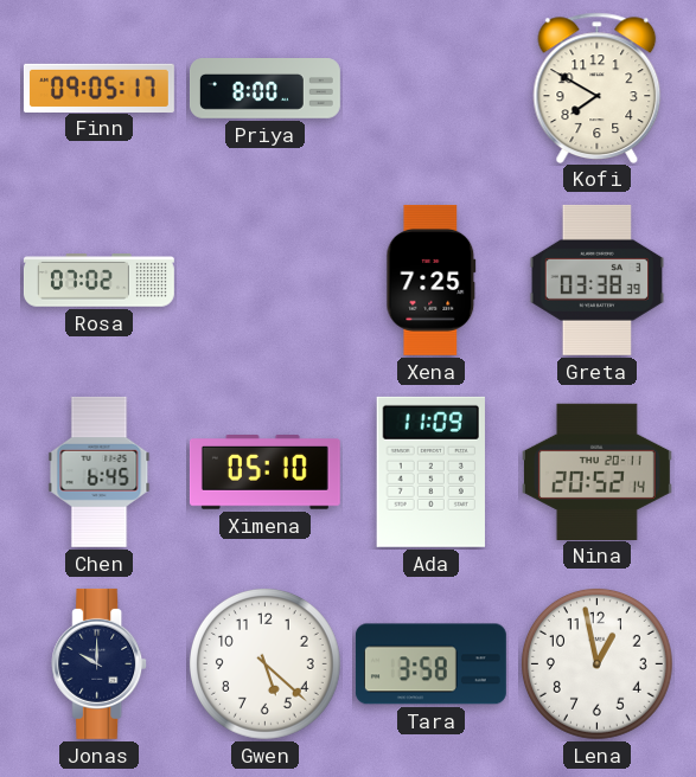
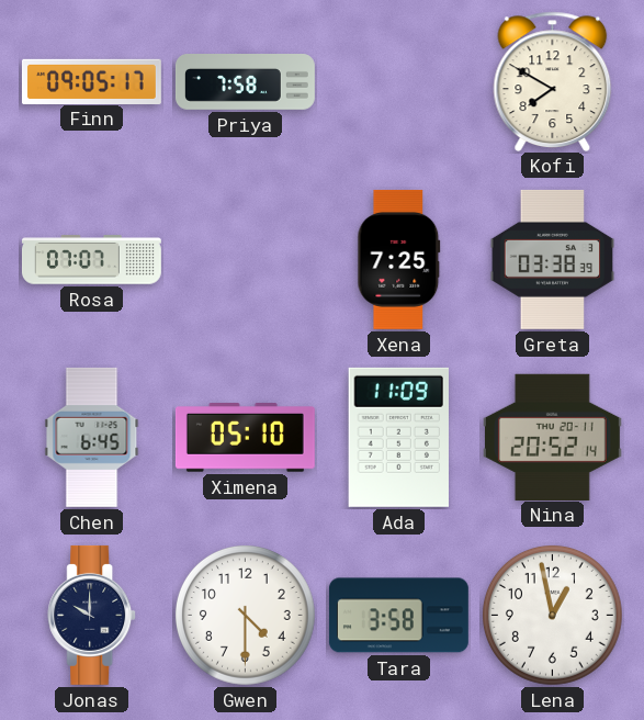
Priya: 8:00 -> 7:58 (245, 82)
Rosa: 07:02 -> 07:07 (91, 260)
Gwen: 5:22 -> 4:30 (245, 615)
